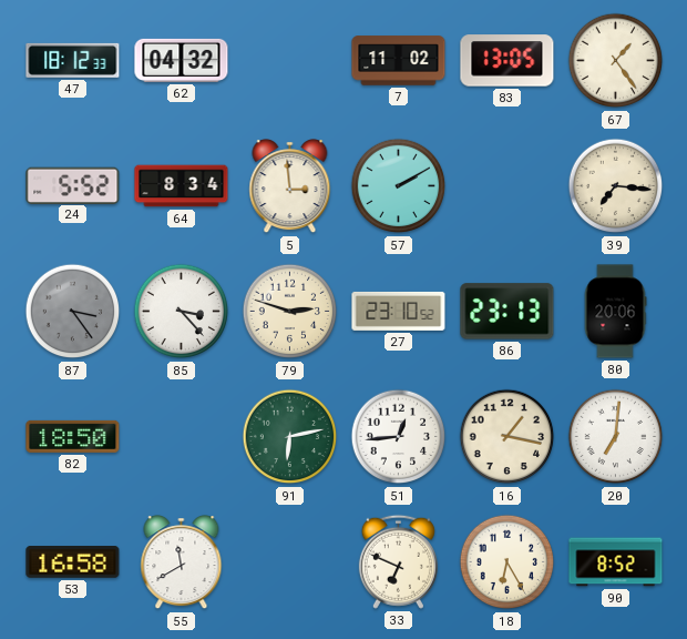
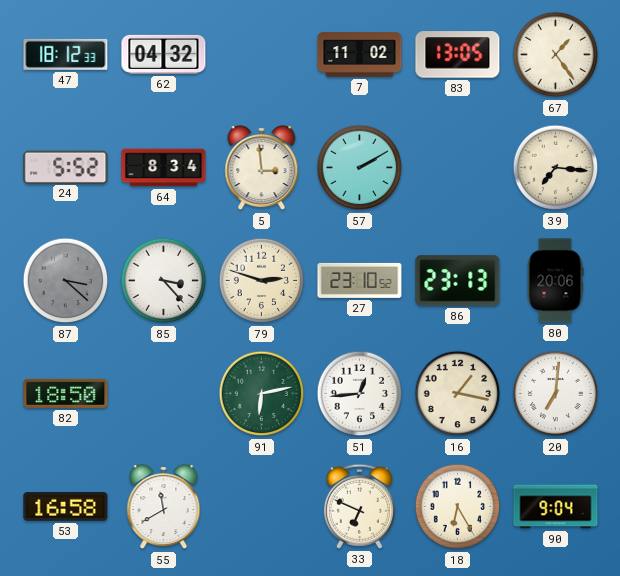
87: 3:24 -> 3:22 (66, 281)
90: 8:52 -> 9:04 (556, 507)
